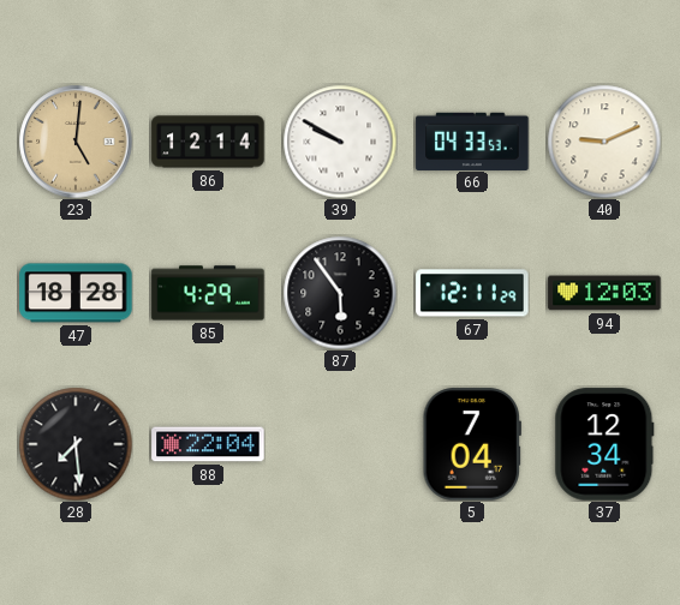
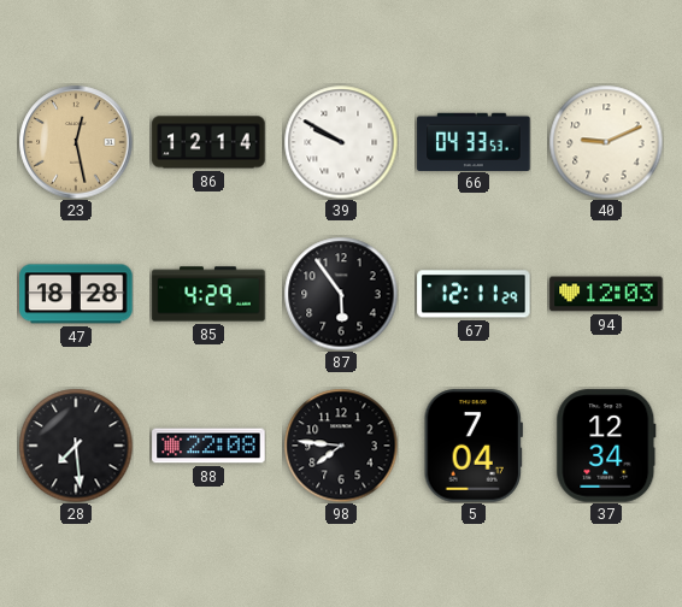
23: 5:01 -> 12:28 (76, 142)
88: 22:04 -> 22:08 (208, 446)
98: none -> 7:46 (341, 446)
